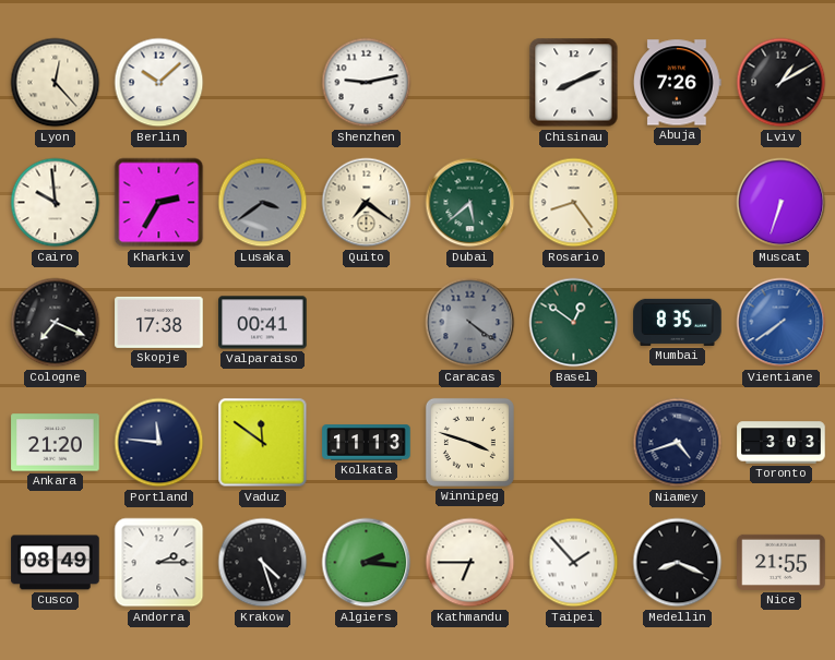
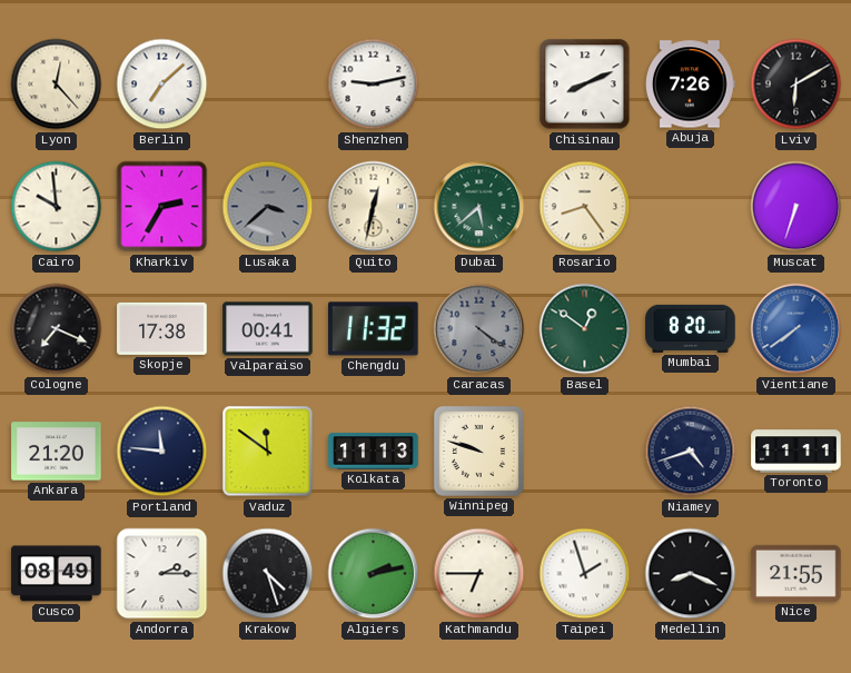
Berlin: 10:08 -> 7:08 (162, 85)
Lviv: 1:10 -> 6:10 (796, 85)
Lusaka: 3:39 -> 3:38 (268, 207)
Quito: 7:21 -> 12:32 (374, 207)
Chengdu: none -> 11:32 (374, 329)
Mumbai: 8:35 -> 8:20 (691, 328)
Winnipeg: 3:48 -> 9:48 (478, 451)
Toronto: 3:03 -> 11:11 (796, 452)
Algiers: 2:16 -> 2:13 (374, 574)
Taipei: 1:53 -> 1:57 (585, 574)
